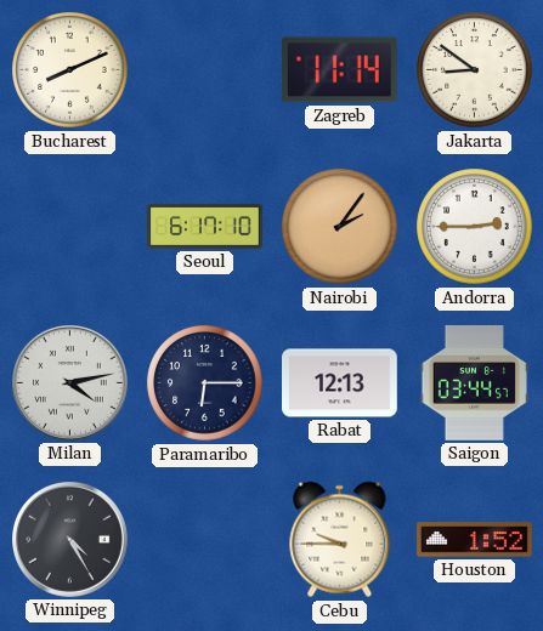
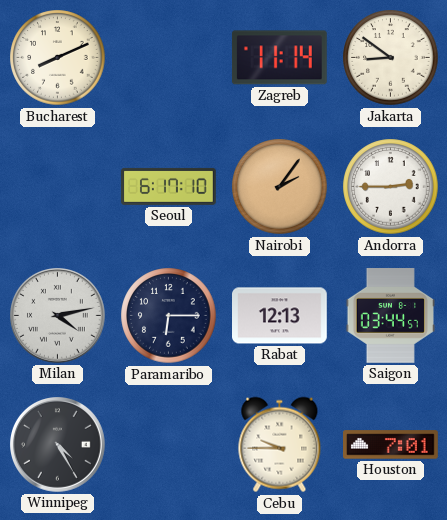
Houston: 1:52 -> 7:01 (391, 445)
